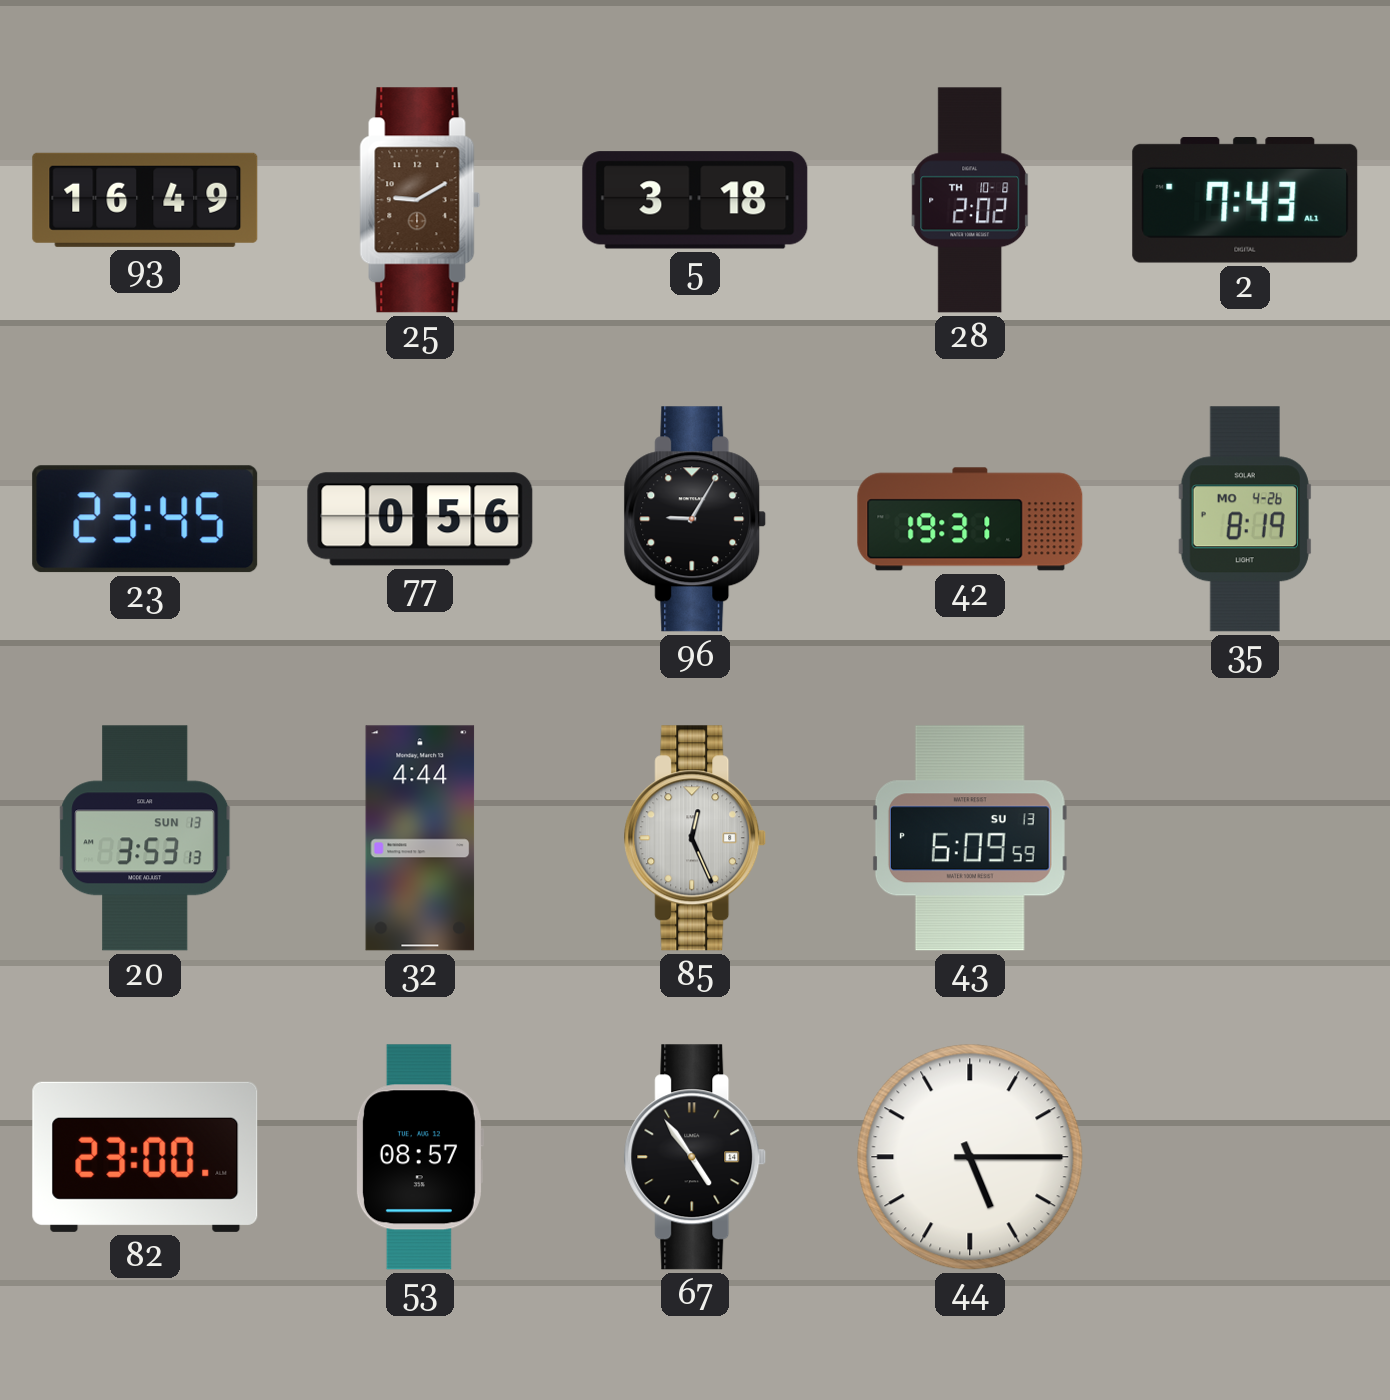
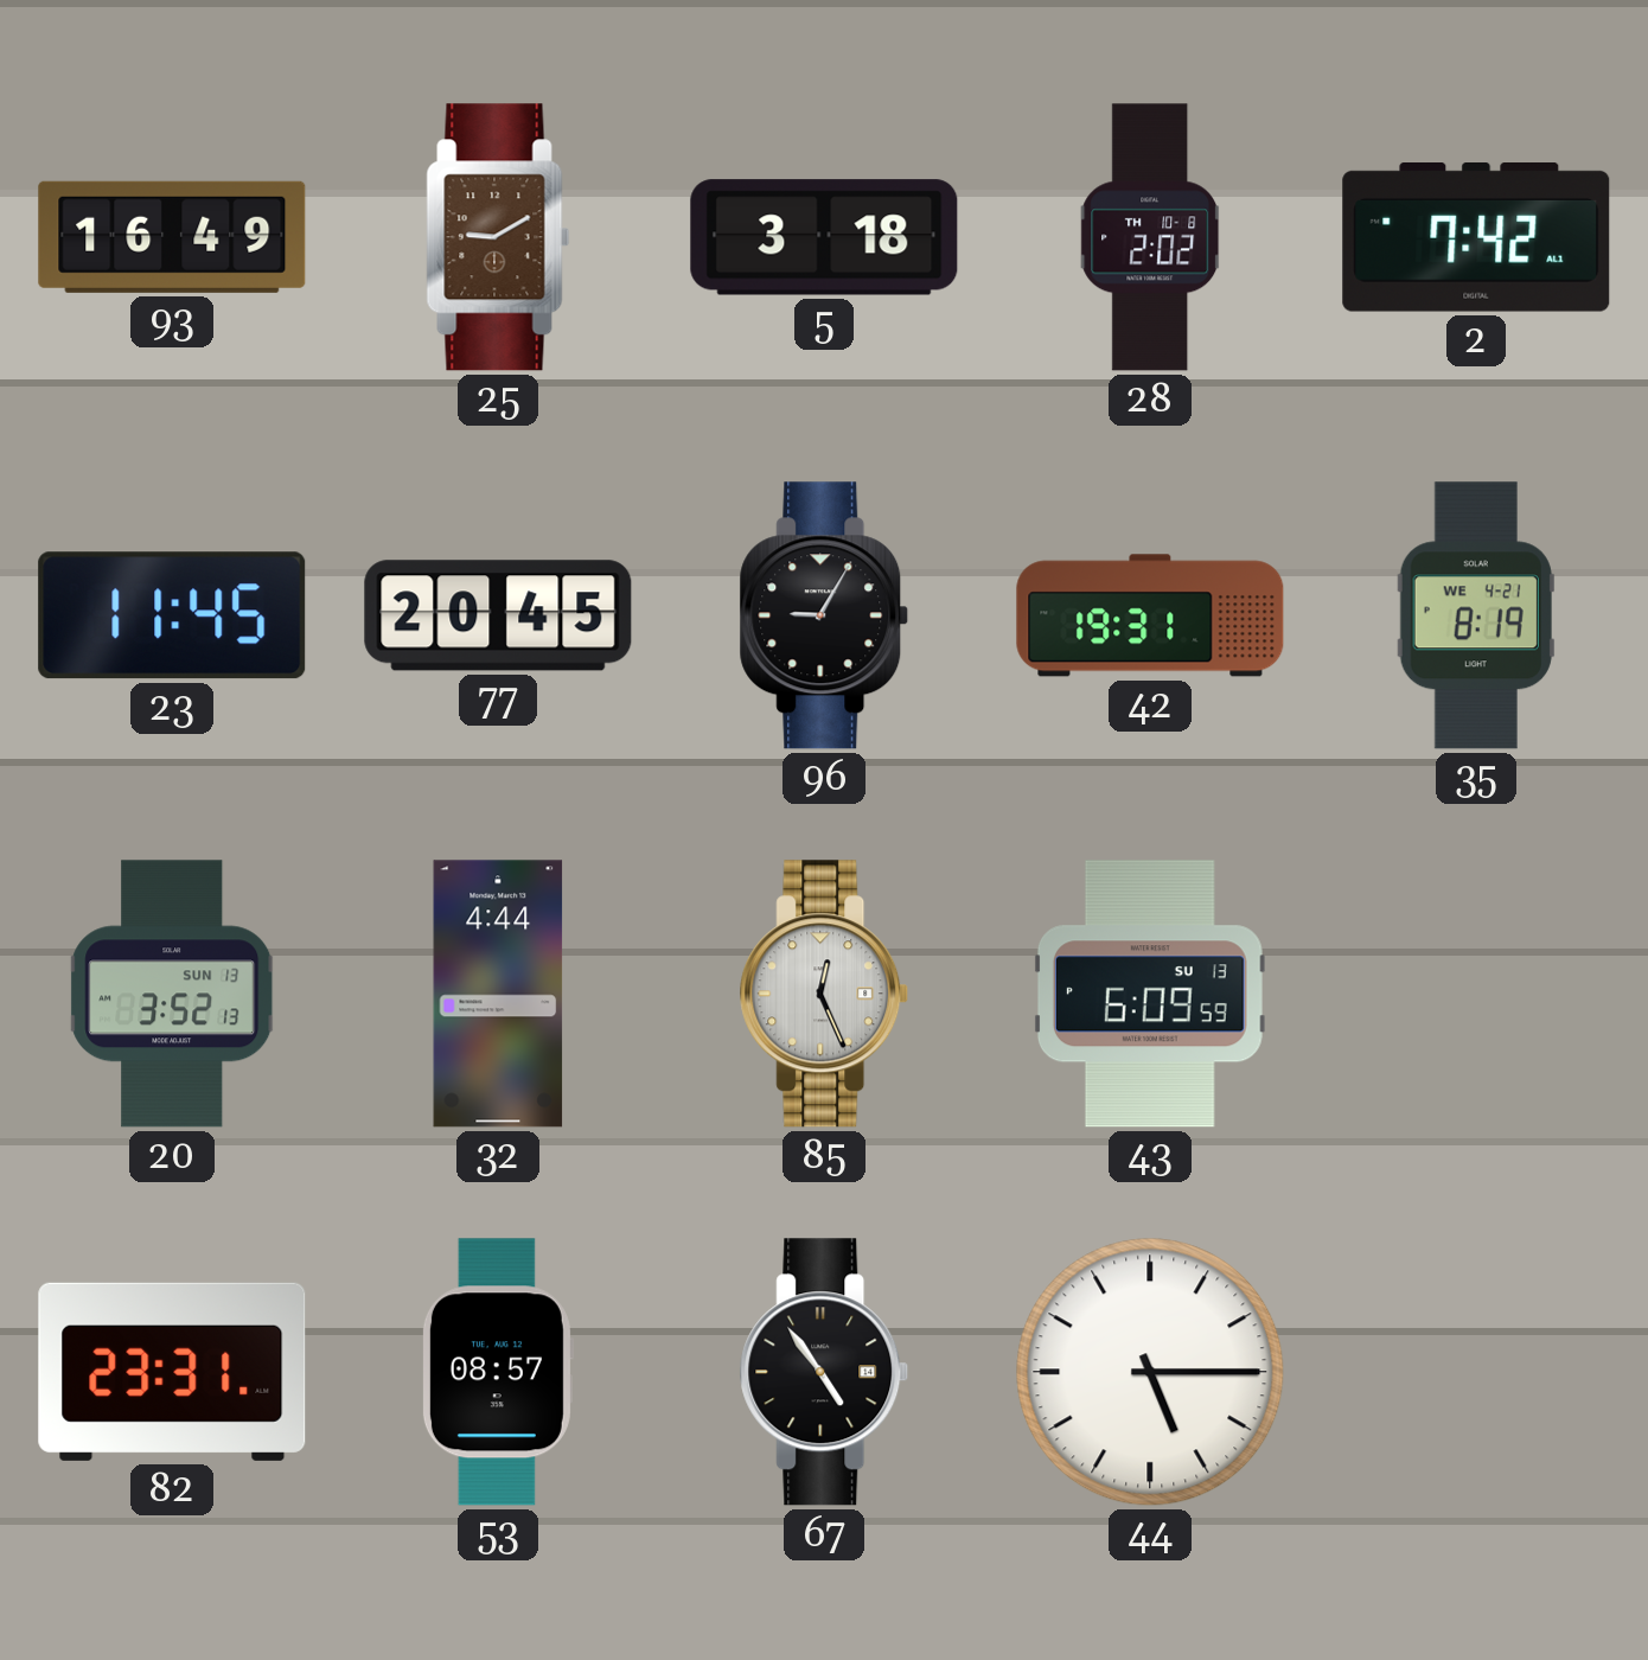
2: 7:43 -> 7:42 (1476, 238)
23: 23:45 -> 11:45 (172, 615)
77: 0:56 -> 20:45 (498, 615)
35 date: MO 4-26 -> WE 4-21 (1476, 615)
20: 3:53 -> 3:52 (172, 994)
82: 23:00 -> 23:31 (172, 1372)
